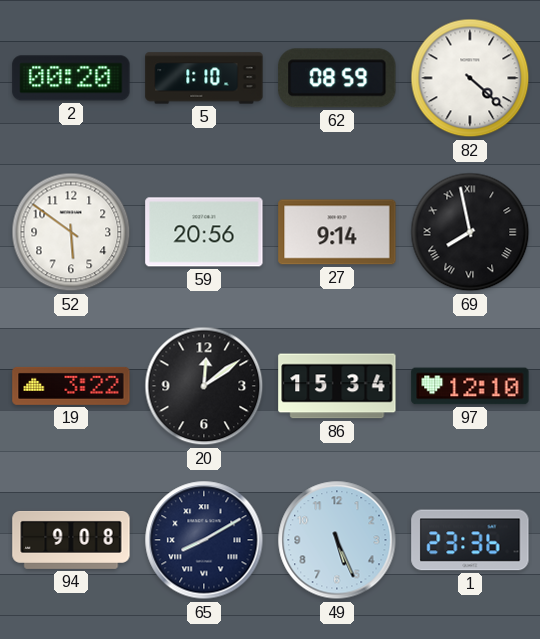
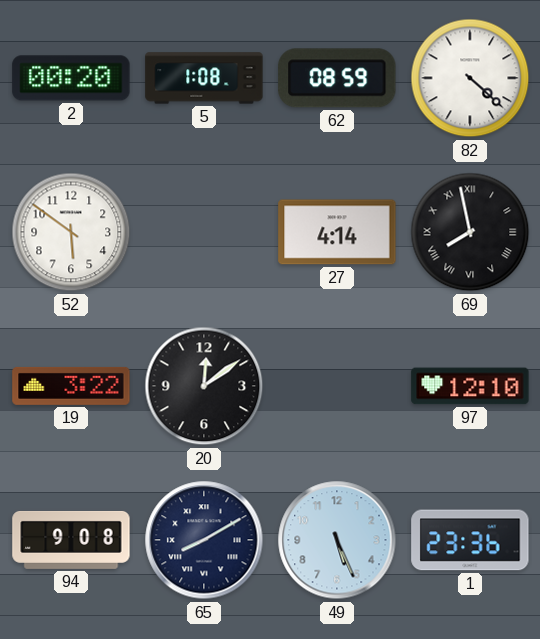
5: 1:10 -> 1:08 (204, 78)
59: 20:56 -> none (204, 232)
27: 9:14 -> 4:14 (337, 232)
86: 15:34 -> none (337, 386)
